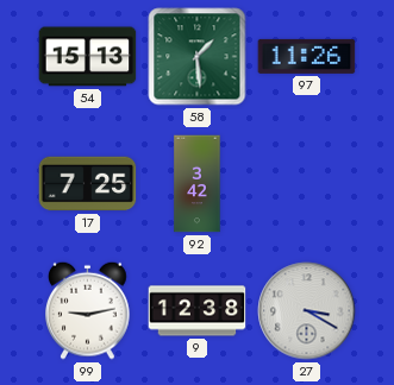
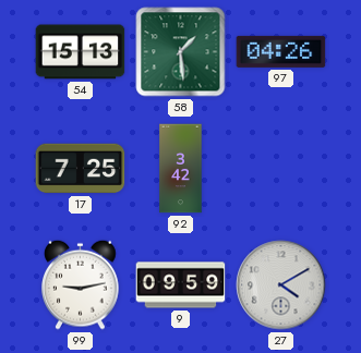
97: 11:26 -> 04:26 (281, 51)
9: 12:38 -> 09:59 (181, 285)
27: 3:20 -> 4:10 (281, 285)
